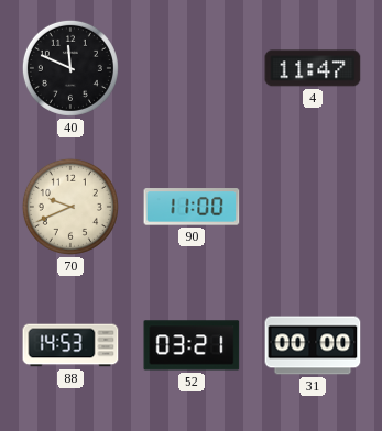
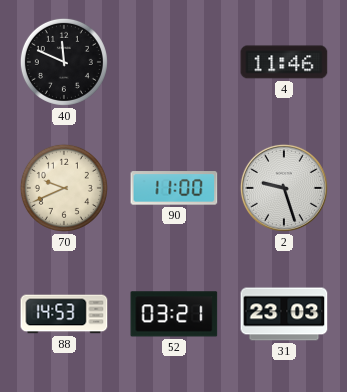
4: 11:47 -> 11:46 (284, 62)
2: none -> 9:27 (284, 188)
31: 00:00 -> 23:03 (284, 314)
